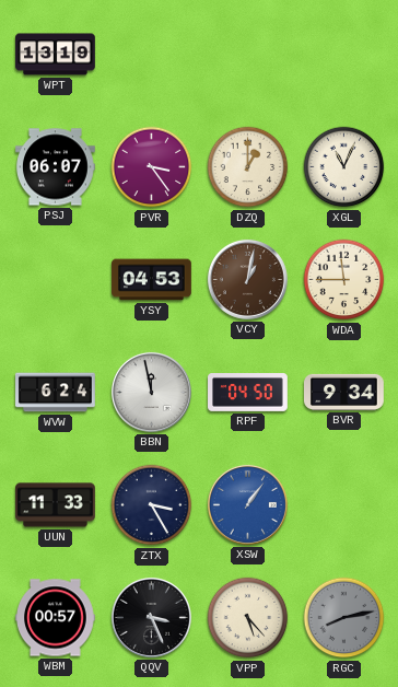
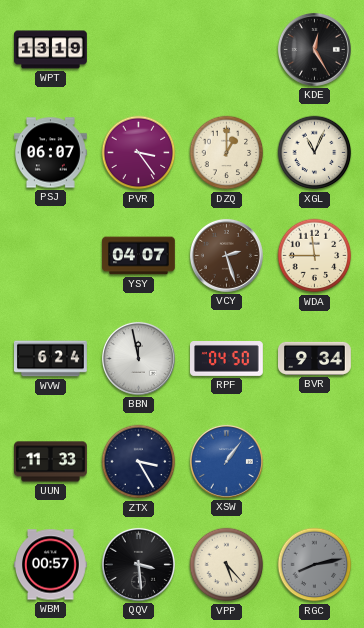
KDE: none -> 12:25 (314, 49)
YSY: 04:53 -> 04:07 (139, 256)
VCY: 1:02 -> 2:27 (226, 255)
QQV: 3:26 -> 3:29 (138, 564)
